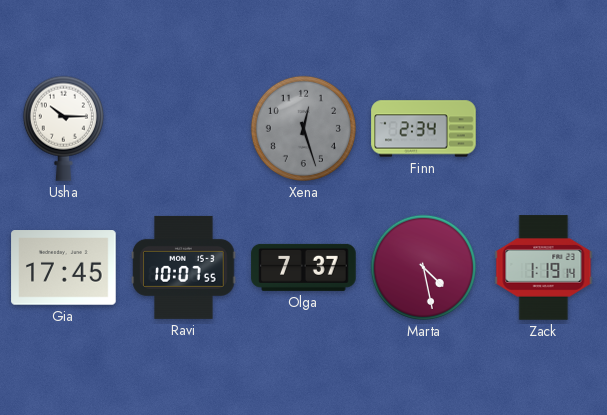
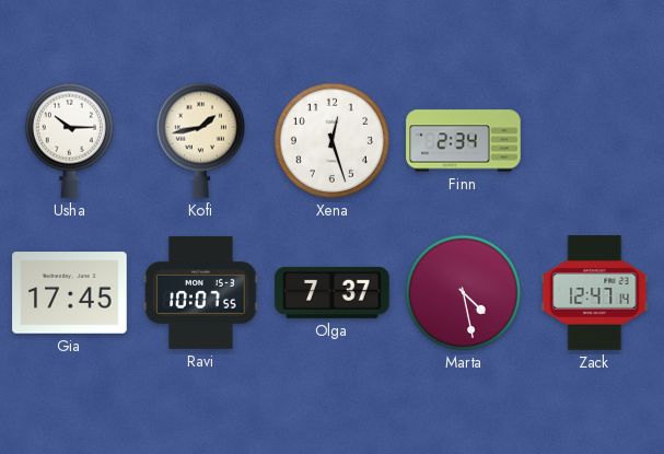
Kofi: none -> 1:43 (200, 140)
Xena dial: grey -> white (331, 140)
Zack: 1:19 -> 12:47 (595, 293)
